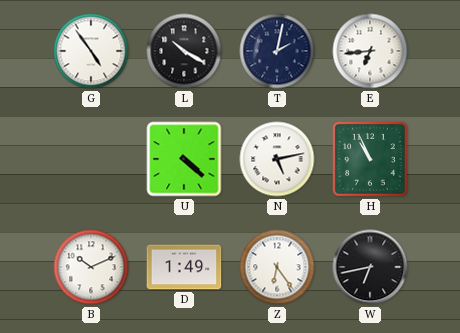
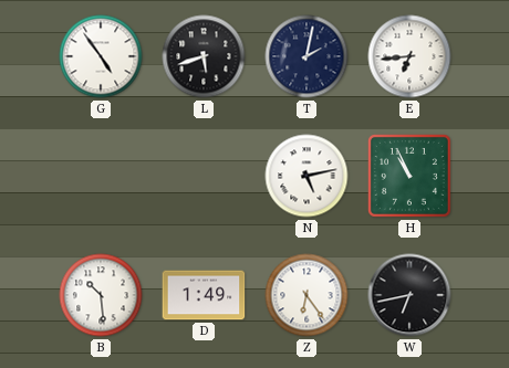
L: 10:20 -> 5:42 (204, 56)
U: 4:22 -> none (184, 159)
B: 10:11 -> 10:29 (101, 295)
